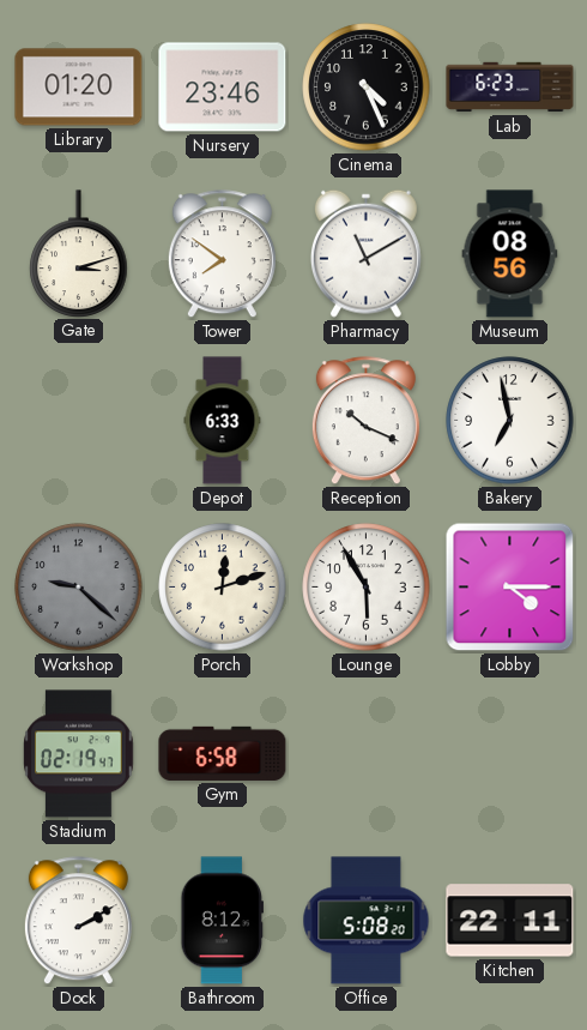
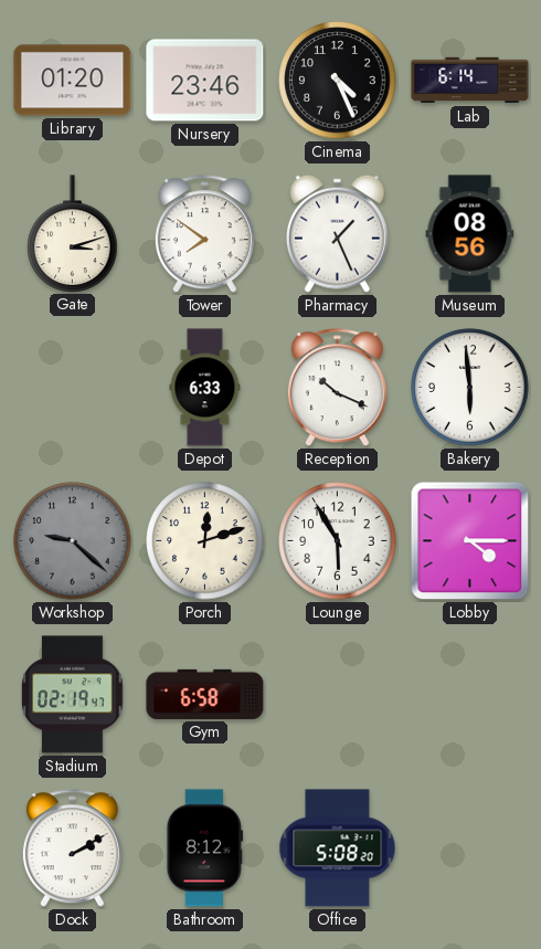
Lab: 6:23 -> 6:14 (470, 81)
Pharmacy: 11:10 -> 1:26 (337, 233)
Bakery: 6:58 -> 5:59 (470, 388)
Kitchen: 22:11 -> none (510, 921)
